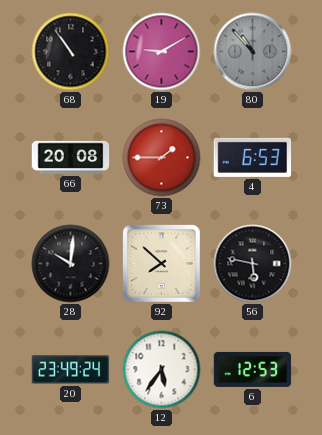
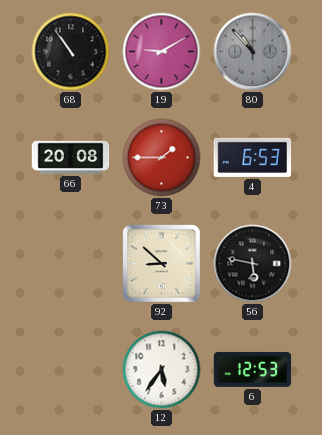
28: 10:01 -> none (71, 264)
92: 7:52 -> 8:52 (162, 264)
20: 23:49 -> none (71, 370)
